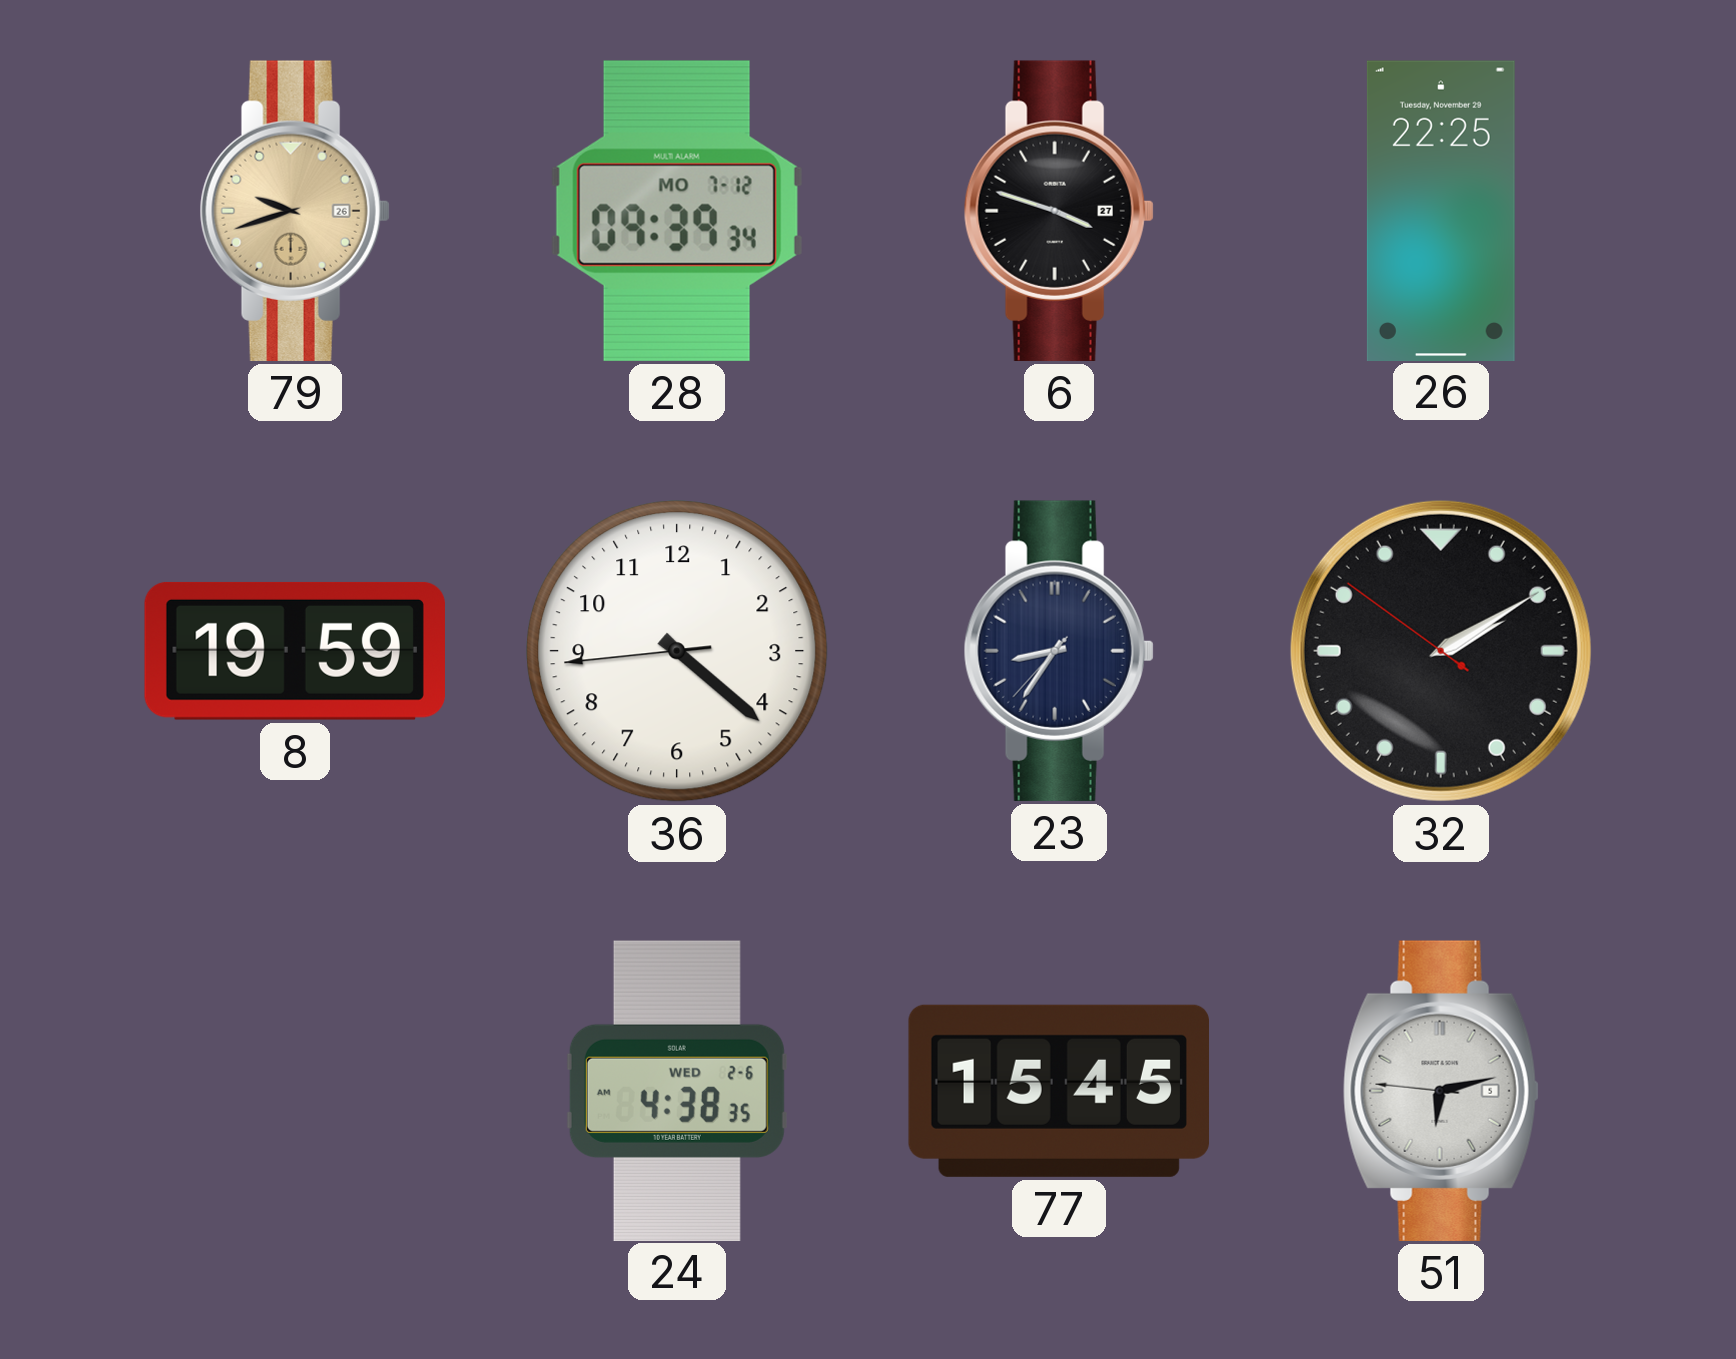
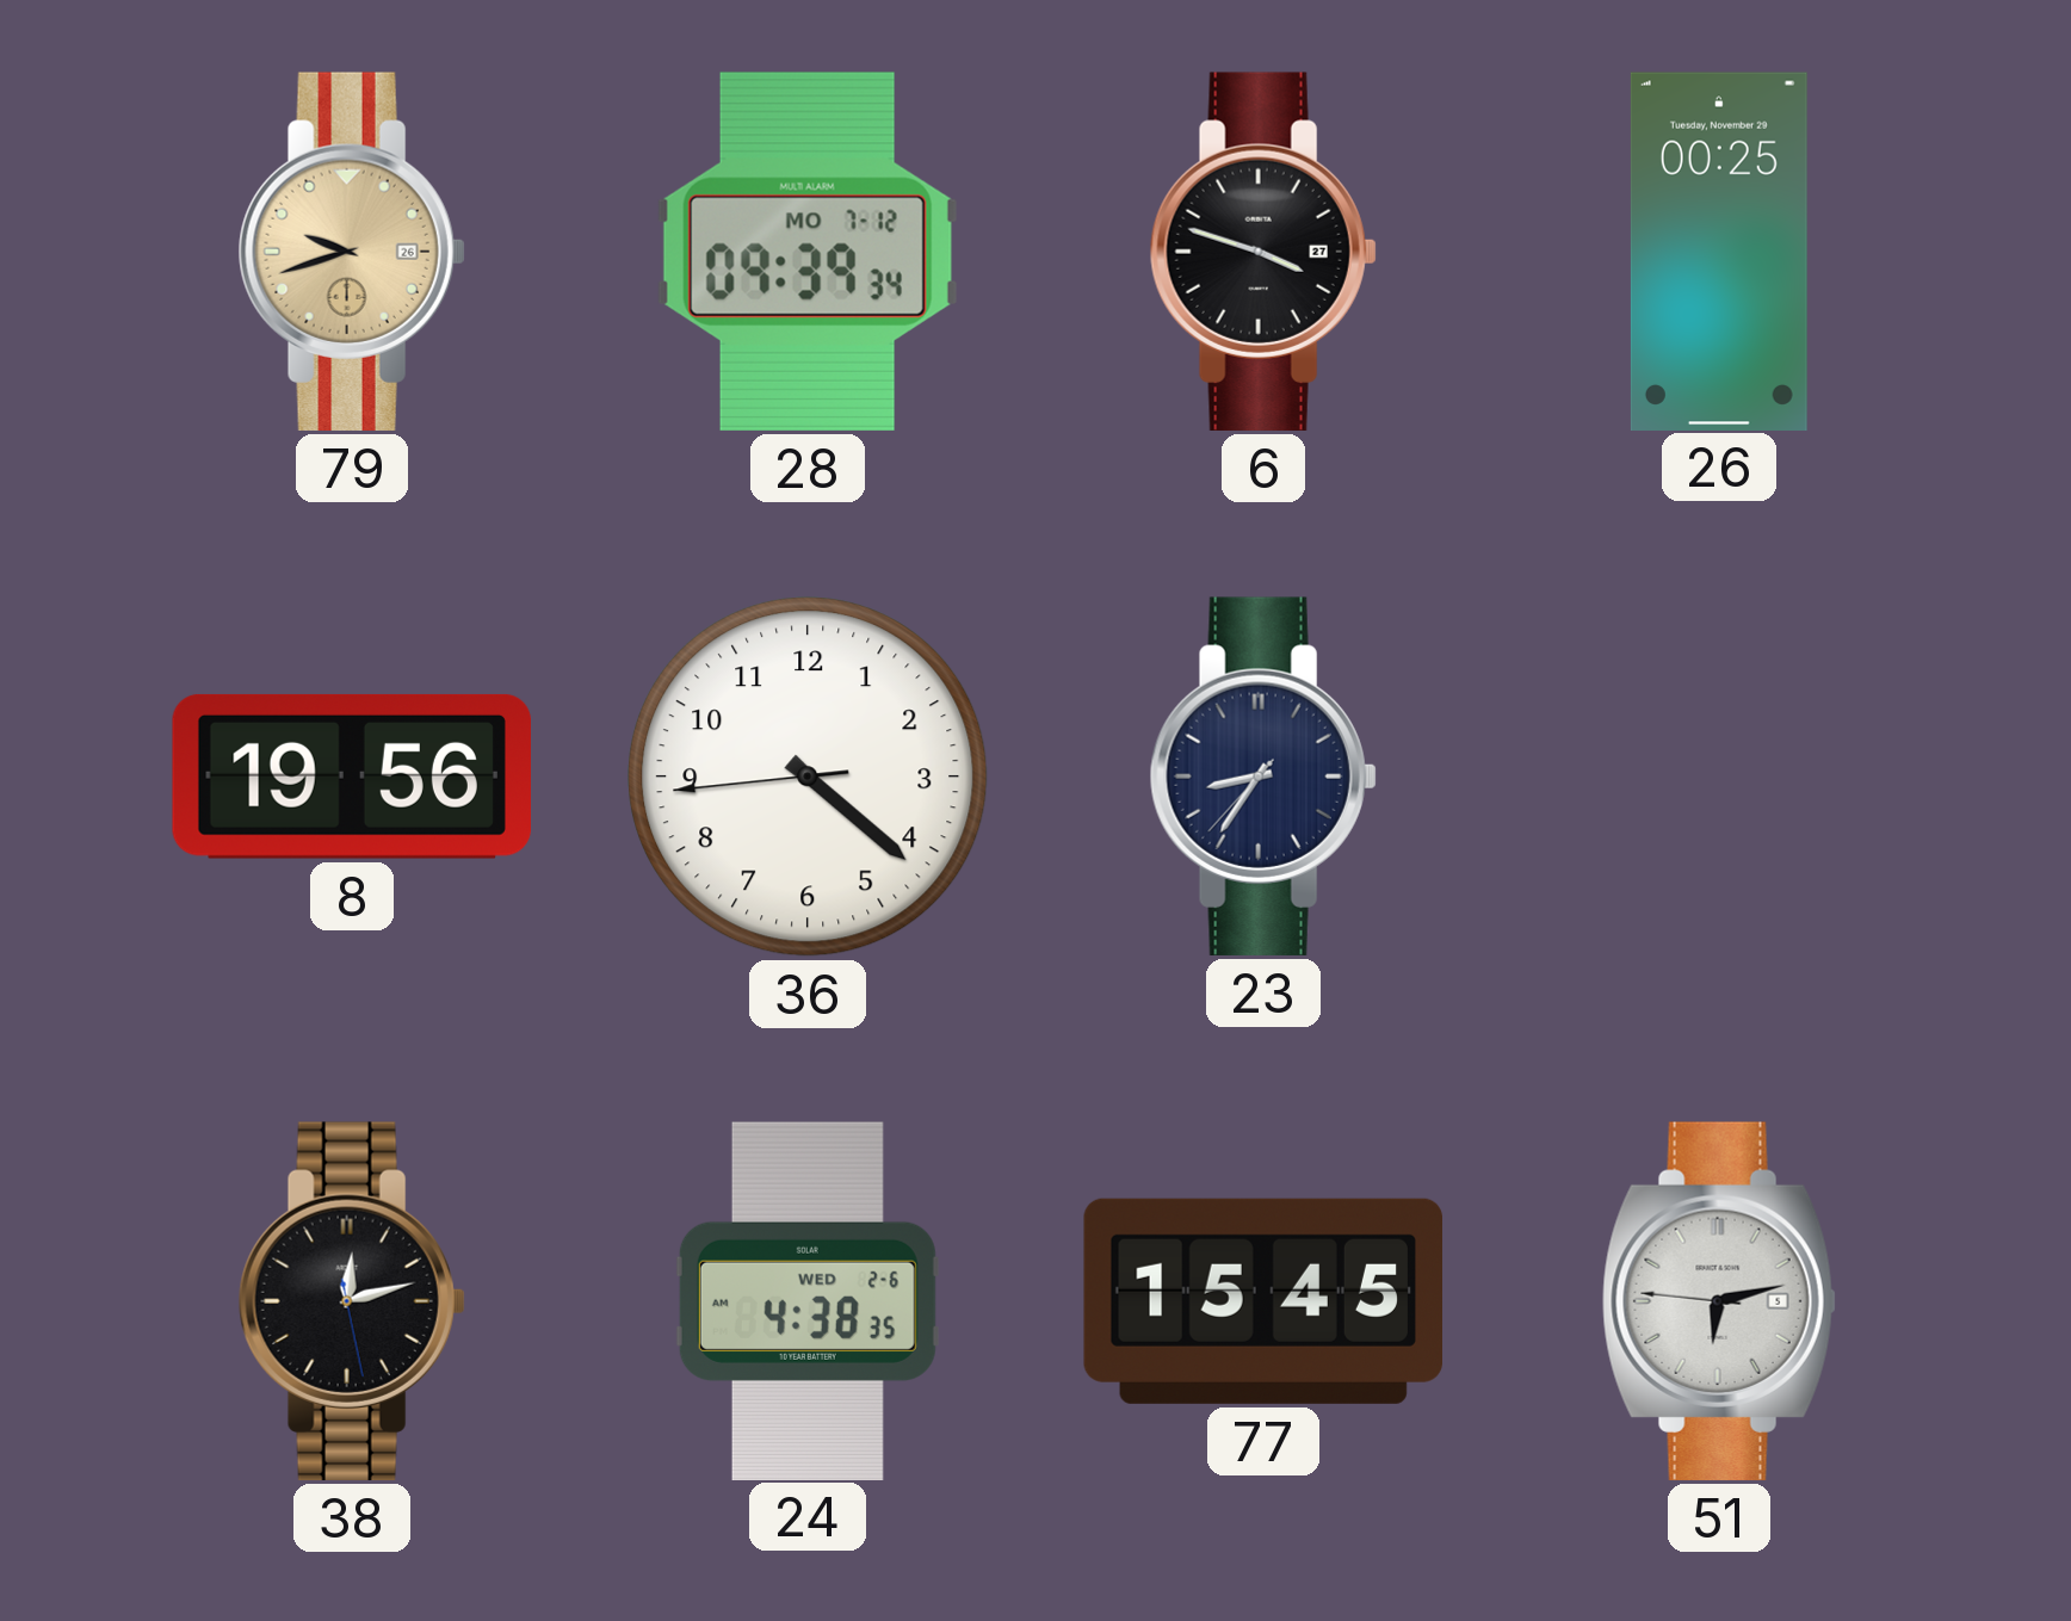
26: 22:25 -> 00:25 (1719, 250)
8: 19:59 -> 19:56 (351, 777)
32: 2:09 -> none (1441, 651)
38: none -> 12:12 (352, 1301)
